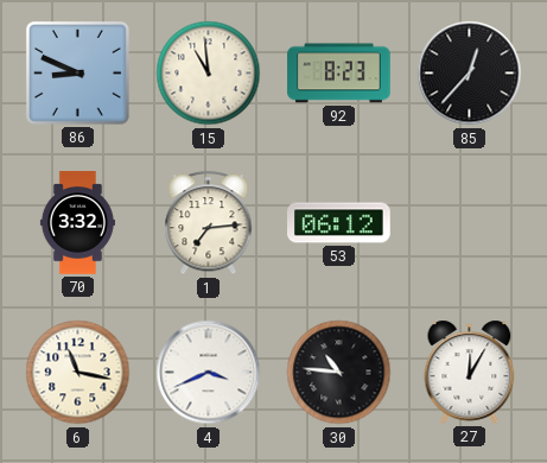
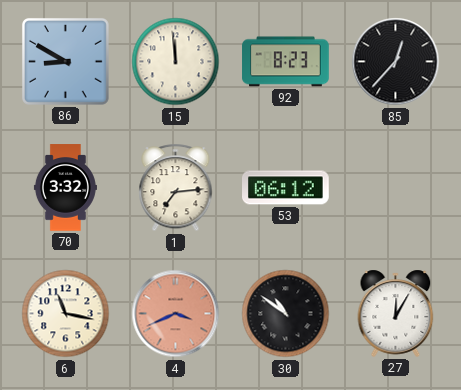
86: 8:49 -> 8:50 (65, 61)
15: 10:59 -> 11:59 (176, 62)
4 dial: white -> salmon (176, 314)
30: 10:46 -> 10:51 (286, 314)
